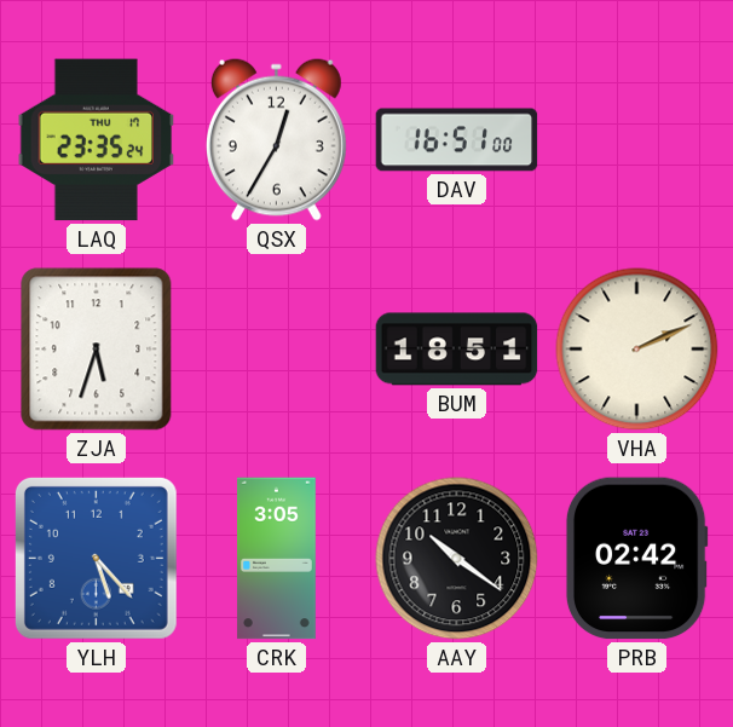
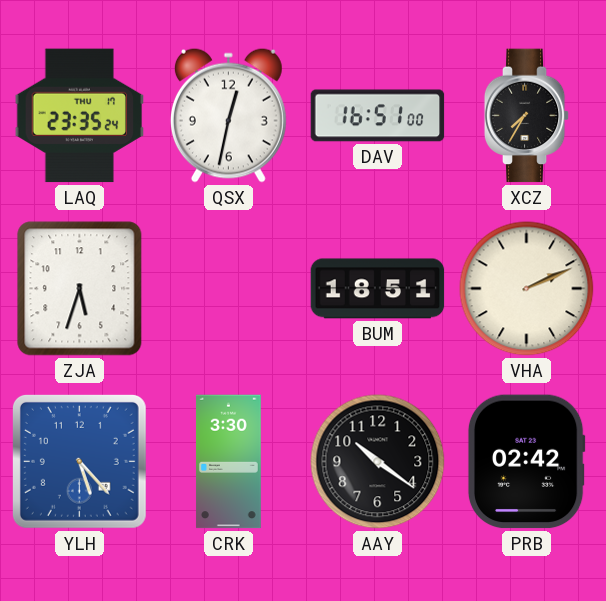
QSX: 12:35 -> 12:32 (228, 115)
XCZ: none -> 7:35 (527, 116)
CRK: 3:05 -> 3:30 (228, 462)
